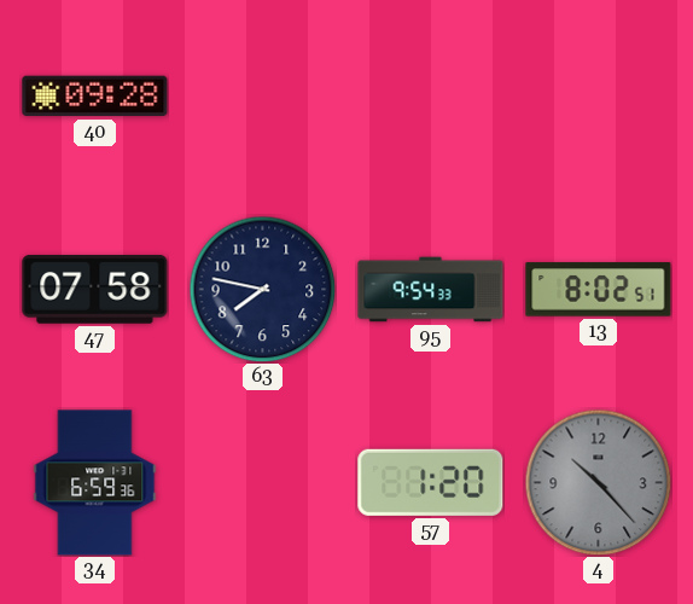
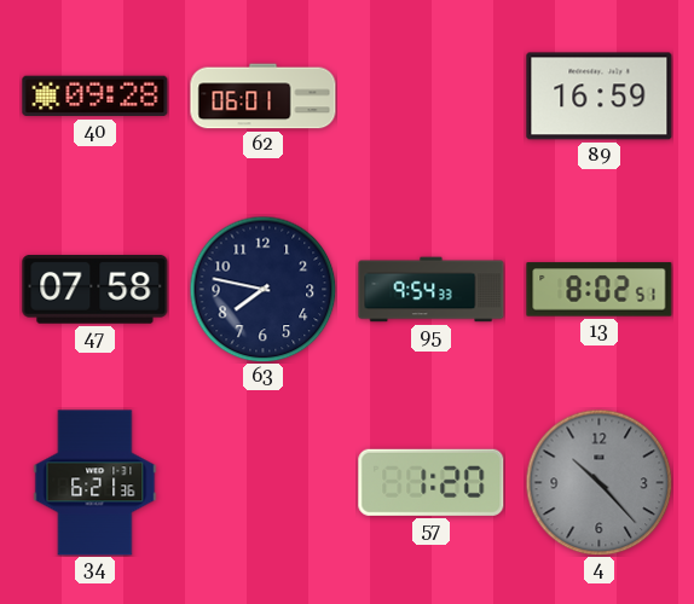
62: none -> 06:01 (264, 97)
89: none -> 16:59 (600, 97)
34: 6:59 -> 6:21 (96, 483)
